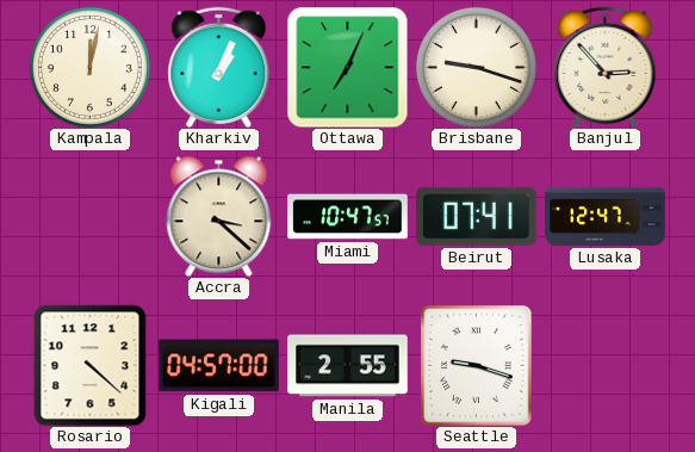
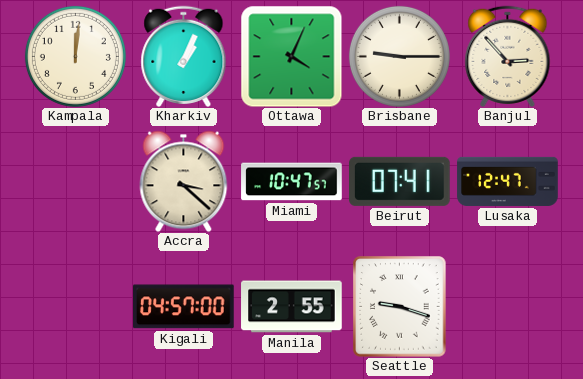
Kampala: 12:02 -> 12:01 (75, 56)
Ottawa: 7:04 -> 4:04 (291, 56)
Brisbane: 9:18 -> 9:15 (399, 56)
Rosario: 4:22 -> none (91, 365)
